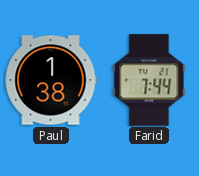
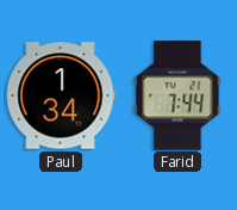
Paul: 1:38 -> 1:34 (61, 95)
